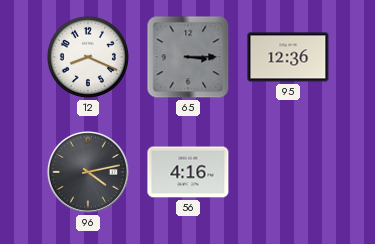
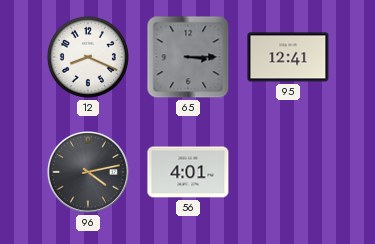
95: 12:36 -> 12:41 (288, 57)
56: 4:16 -> 4:01 (188, 172)
